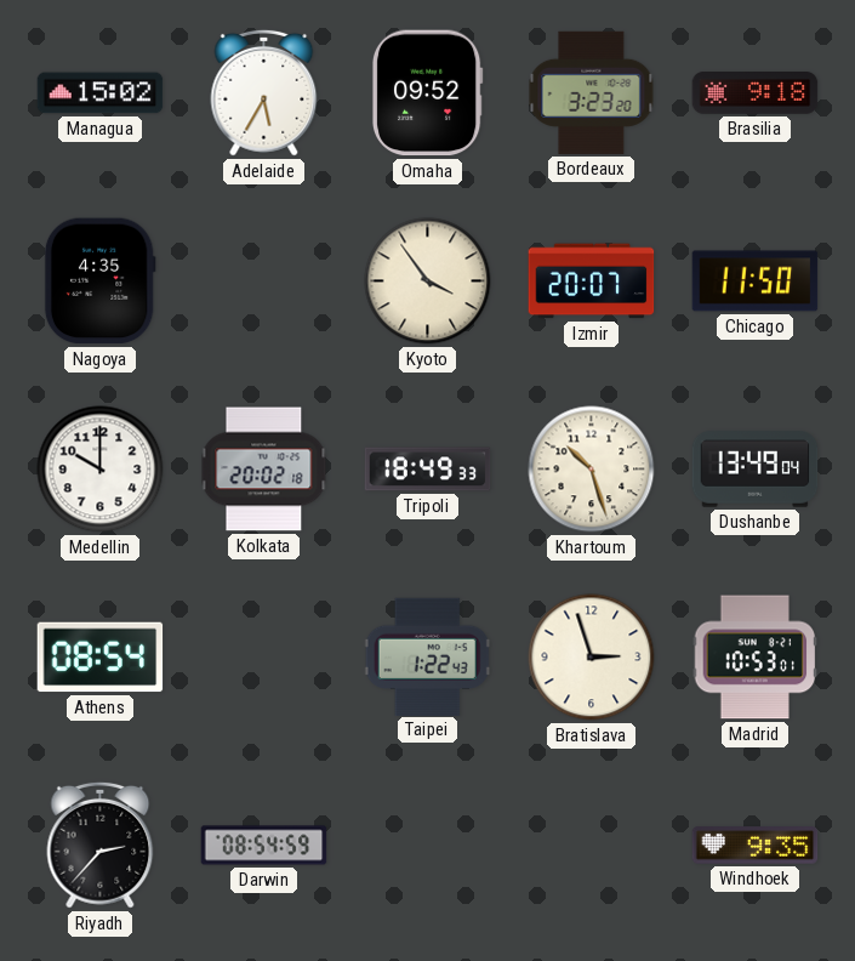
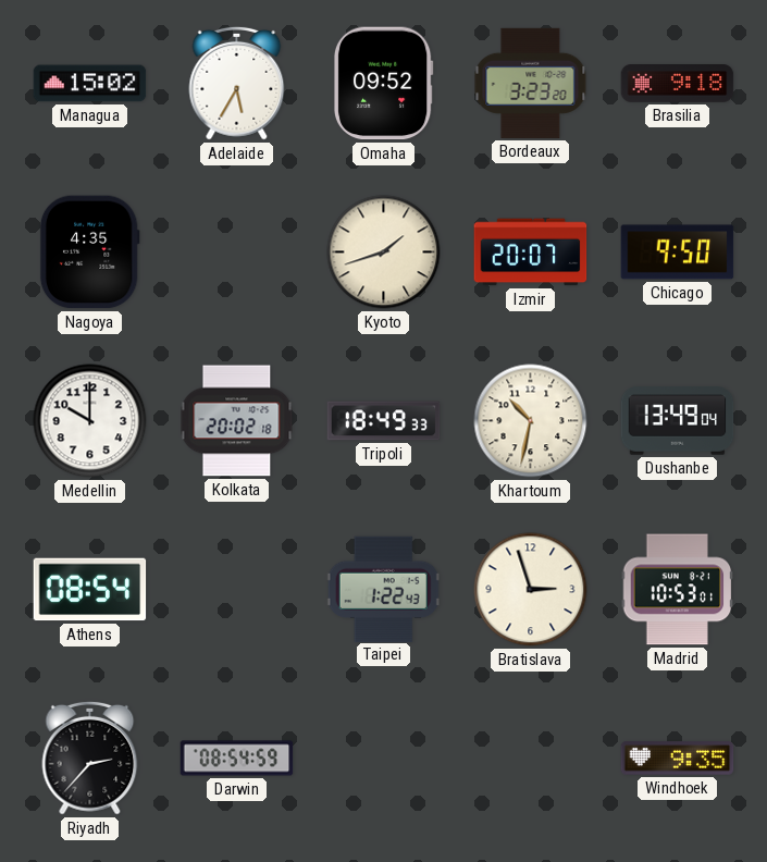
Kyoto: 3:54 -> 1:42 (384, 253)
Chicago: 11:50 -> 9:50 (678, 253)
Khartoum: 10:27 -> 10:32 (531, 421)
